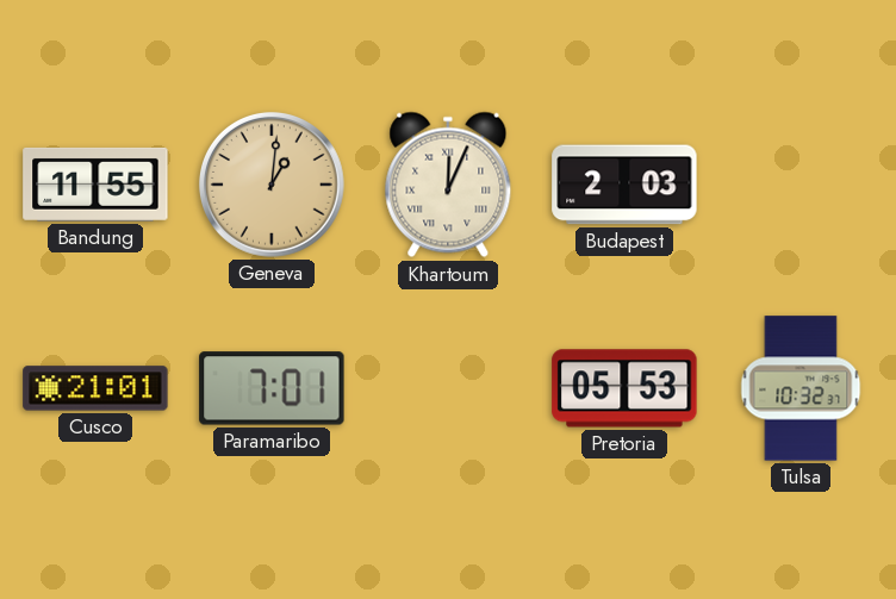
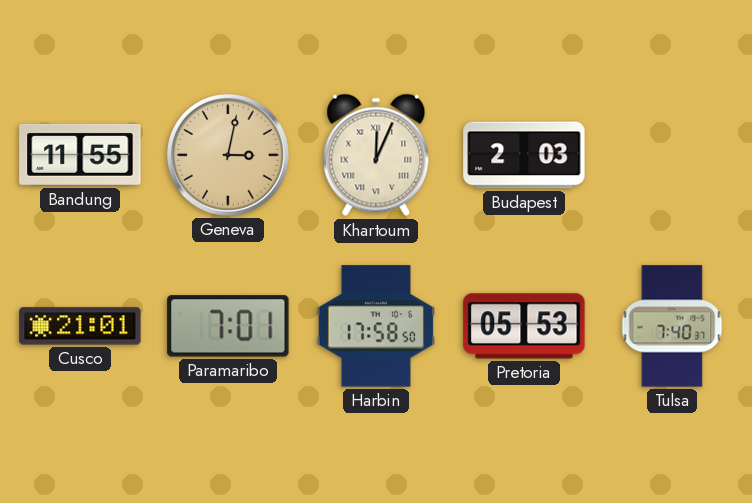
Geneva: 1:01 -> 3:02 (228, 155)
Harbin: none -> 17:58 (375, 326)
Tulsa: 10:32 -> 7:40 (672, 326)
